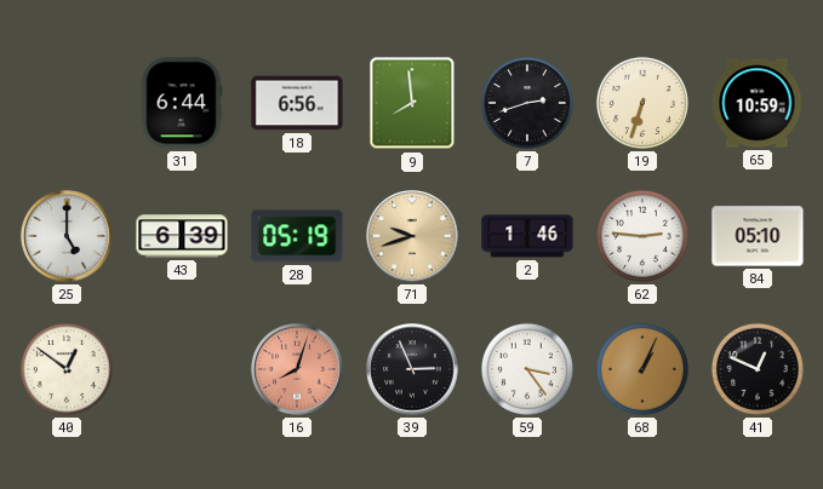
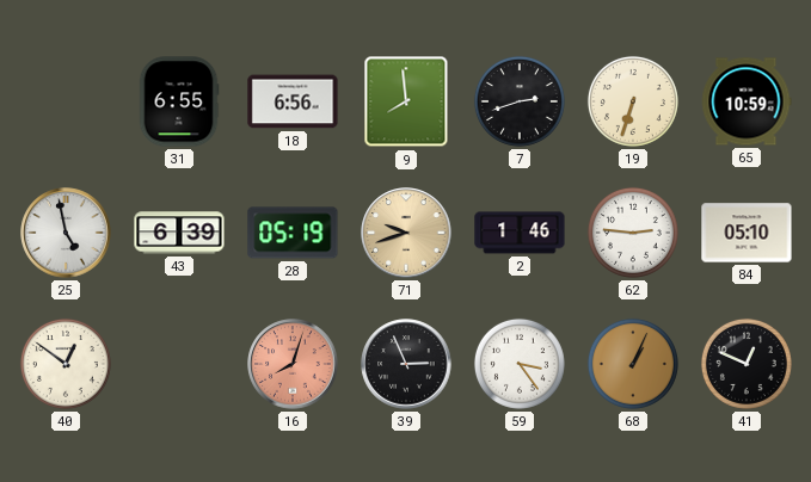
31: 6:44 -> 6:55 (179, 101)
25: 5:00 -> 4:58 (66, 233)
